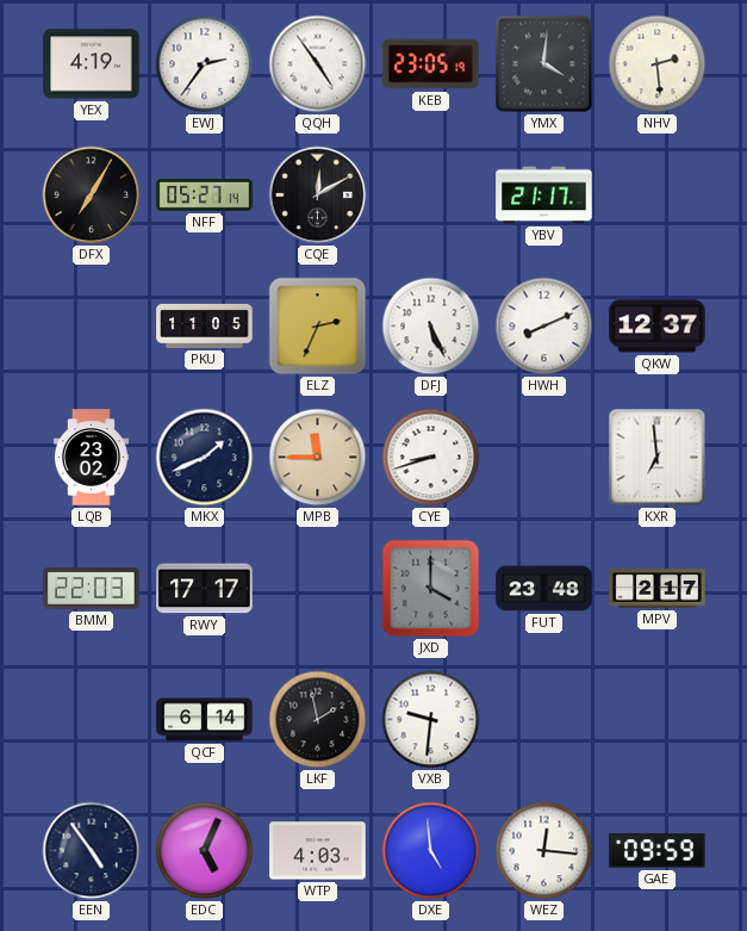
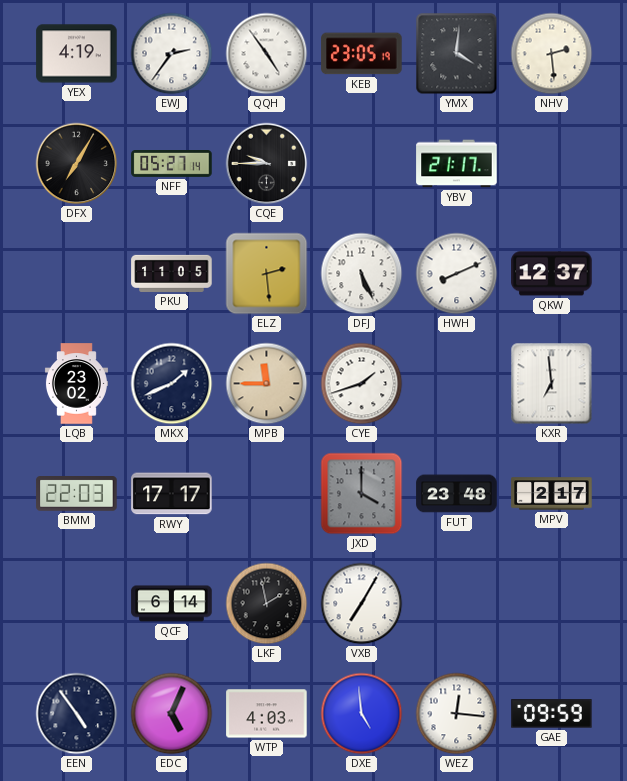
CQE: 12:10 -> 9:45 (267, 164)
ELZ: 2:34 -> 2:29 (267, 274)
CYE: 8:42 -> 1:42 (362, 384)
VXB: 9:31 -> 7:05 (362, 604)
